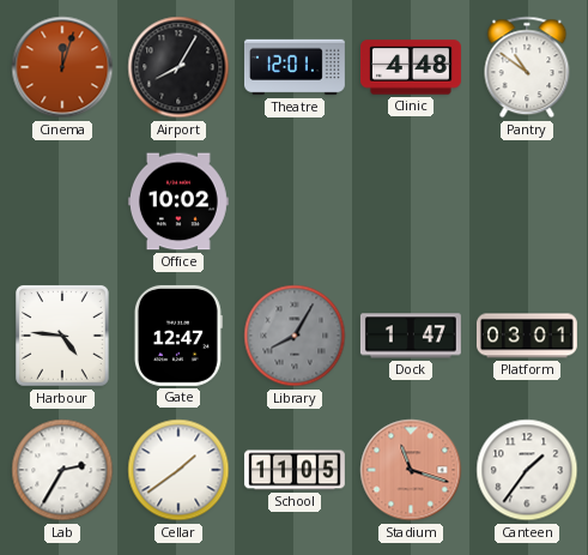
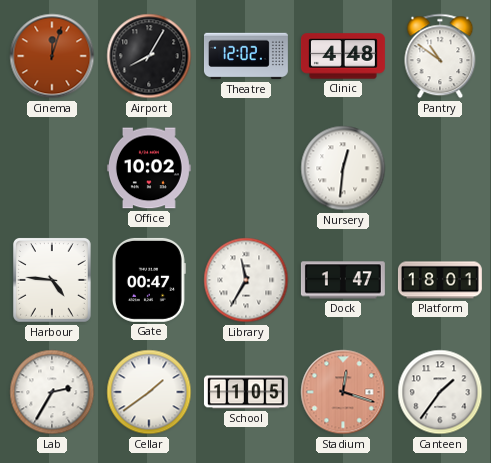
Theatre: 12:01 -> 12:02 (246, 56)
Nursery: none -> 12:31 (343, 168)
Gate: 12:47 -> 00:47 (149, 280)
Library: 8:05 -> 11:35 (246, 280)
Library dial: grey -> white (246, 280)
Platform: 03:01 -> 18:01 (440, 280)
Stadium: 11:18 -> 12:18 (343, 392)
